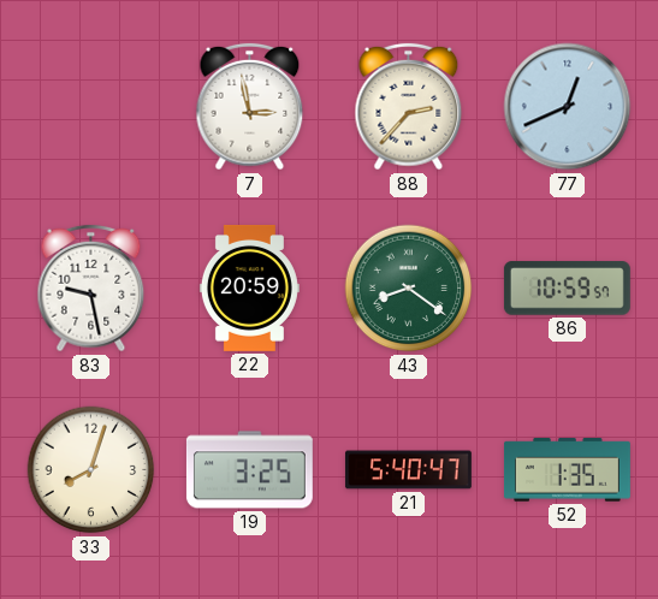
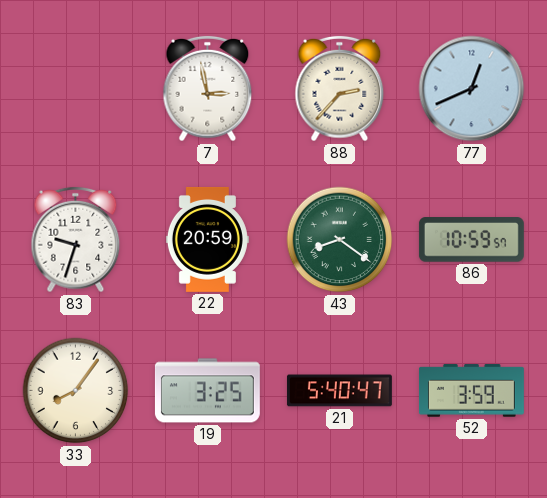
83: 9:28 -> 9:33 (76, 240)
33: 8:03 -> 8:06 (76, 391)
52: 1:35 -> 3:59 (471, 391)
